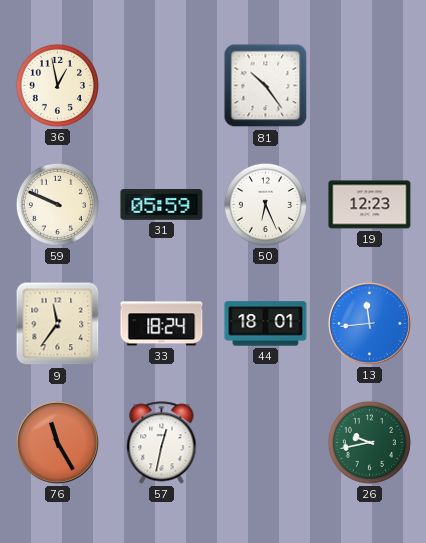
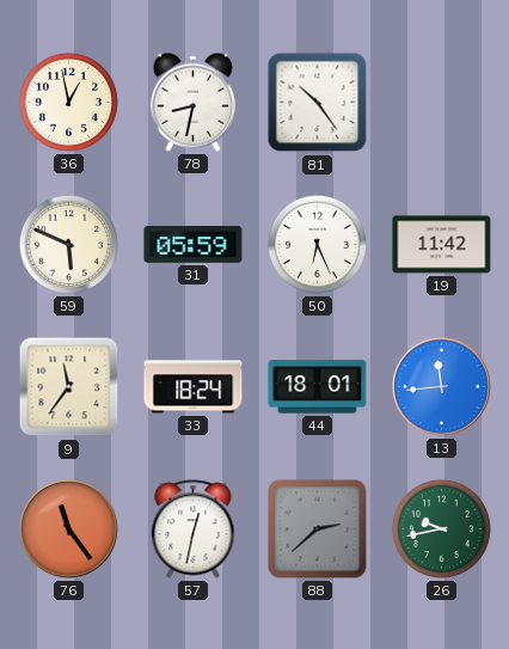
78: none -> 8:32 (192, 102)
59: 9:49 -> 5:49 (68, 244)
19: 12:23 -> 11:42 (442, 245)
76: 11:25 -> 11:24 (68, 528)
88: none -> 2:38 (318, 529)
